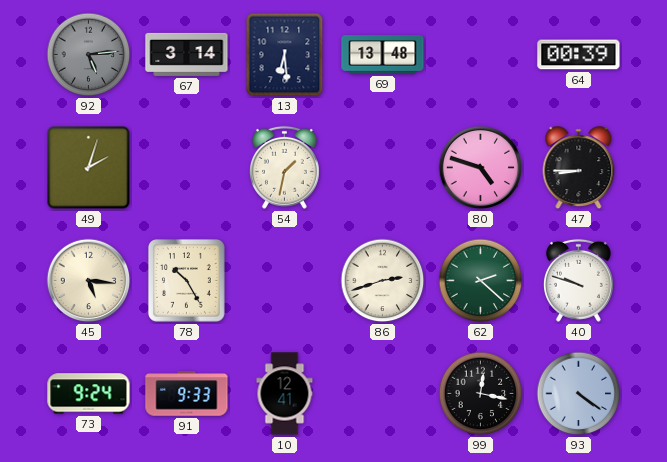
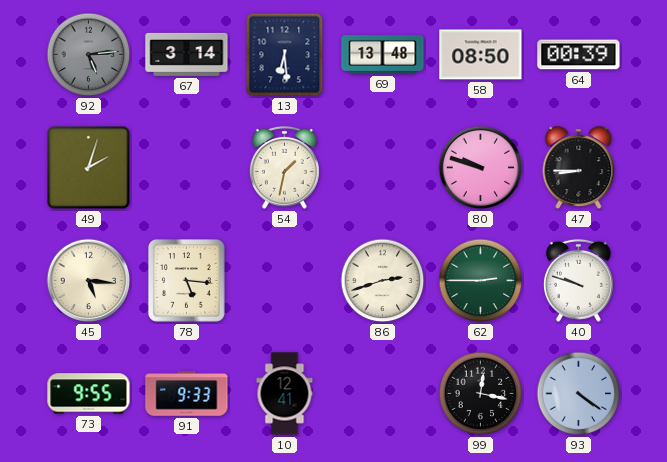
58: none -> 08:50 (481, 55)
80: 4:48 -> 9:48 (481, 168)
78: 10:25 -> 5:16 (187, 281)
62: 2:22 -> 2:45 (481, 281)
73: 9:24 -> 9:55 (89, 394)
